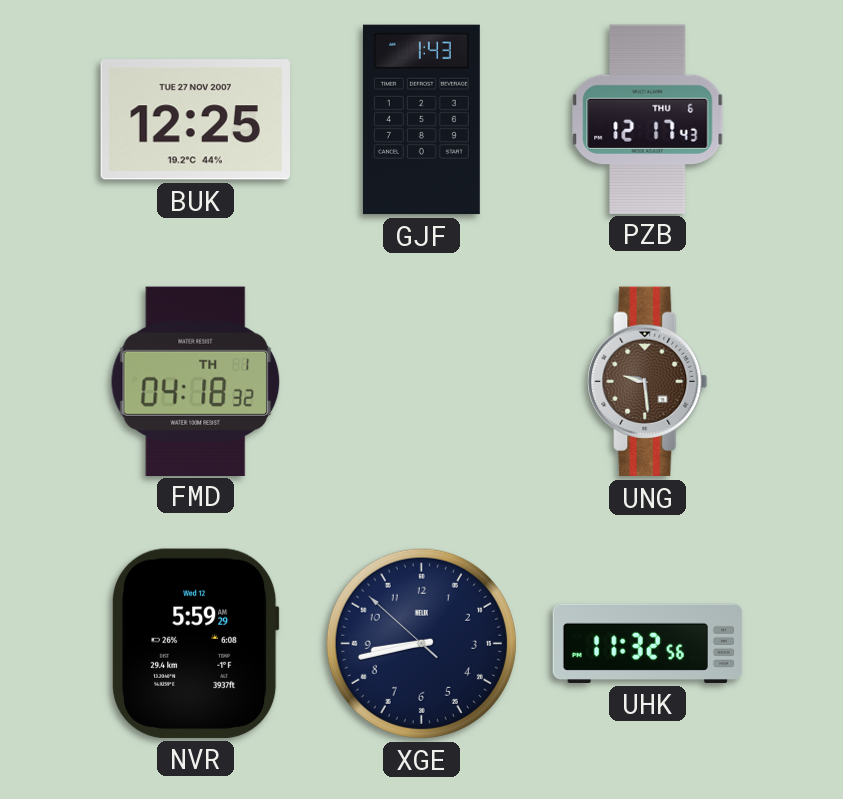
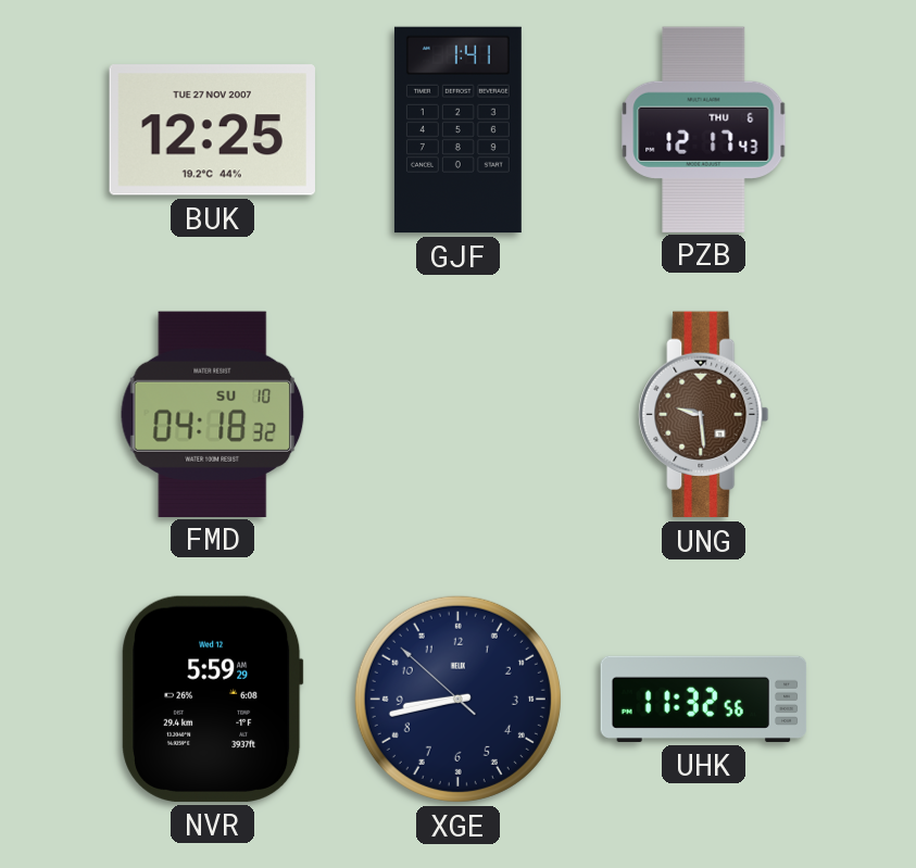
GJF: 1:43 -> 1:41 (457, 130)
FMD date: TH 1 -> SU 10 (213, 414)
